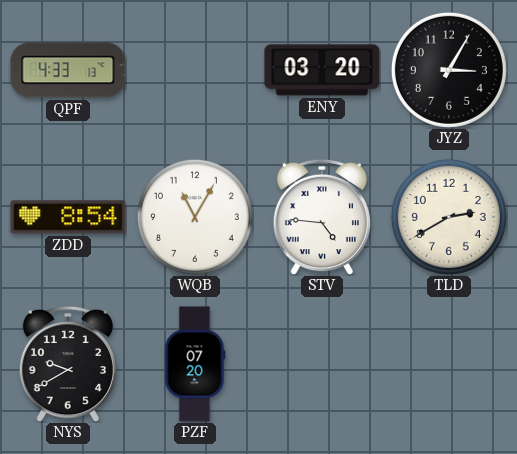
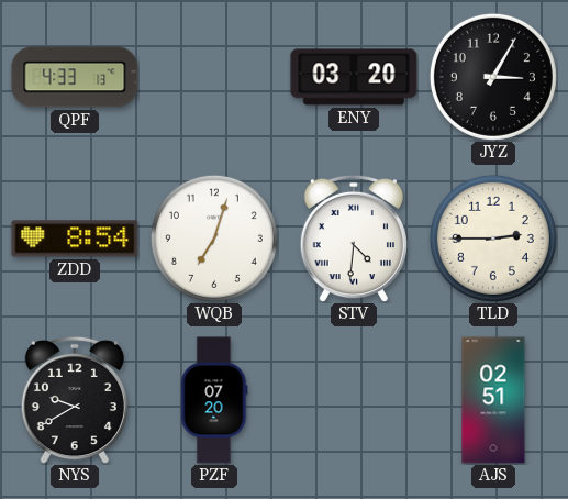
WQB: 11:05 -> 7:03 (214, 239)
STV: 4:46 -> 4:31 (354, 239)
TLD: 2:40 -> 2:45 (493, 239)
AJS: none -> 02:51 (493, 400)
